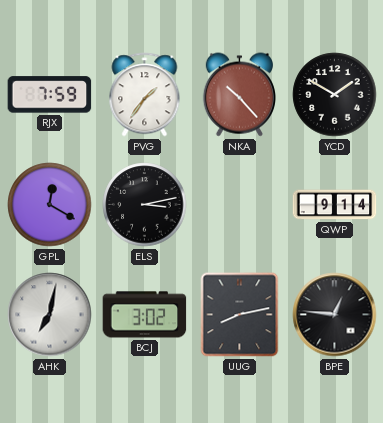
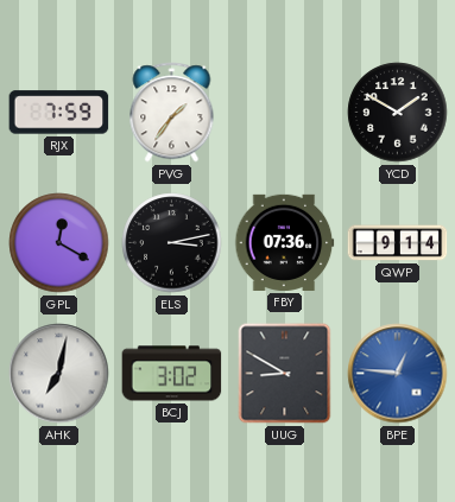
NKA: 10:23 -> none (239, 95)
FBY: none -> 07:36 (285, 242)
UUG: 8:13 -> 8:50 (285, 374)
BPE dial: black -> blue (398, 374)
